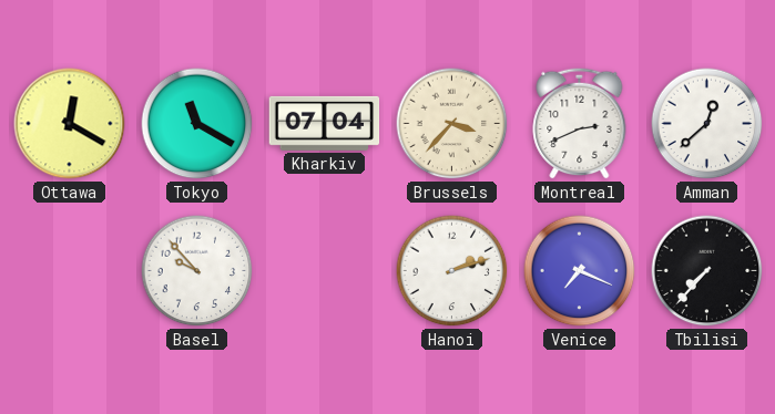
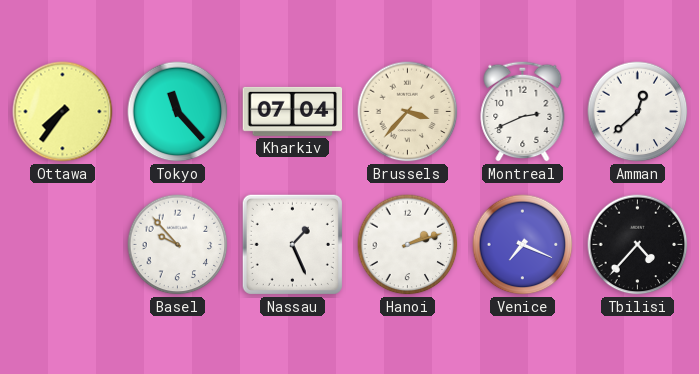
Ottawa: 12:20 -> 7:36 (63, 112)
Tokyo: 11:20 -> 11:23 (178, 112)
Nassau: none -> 1:26 (292, 244)
Tbilisi: 7:37 -> 4:37 (638, 245)
